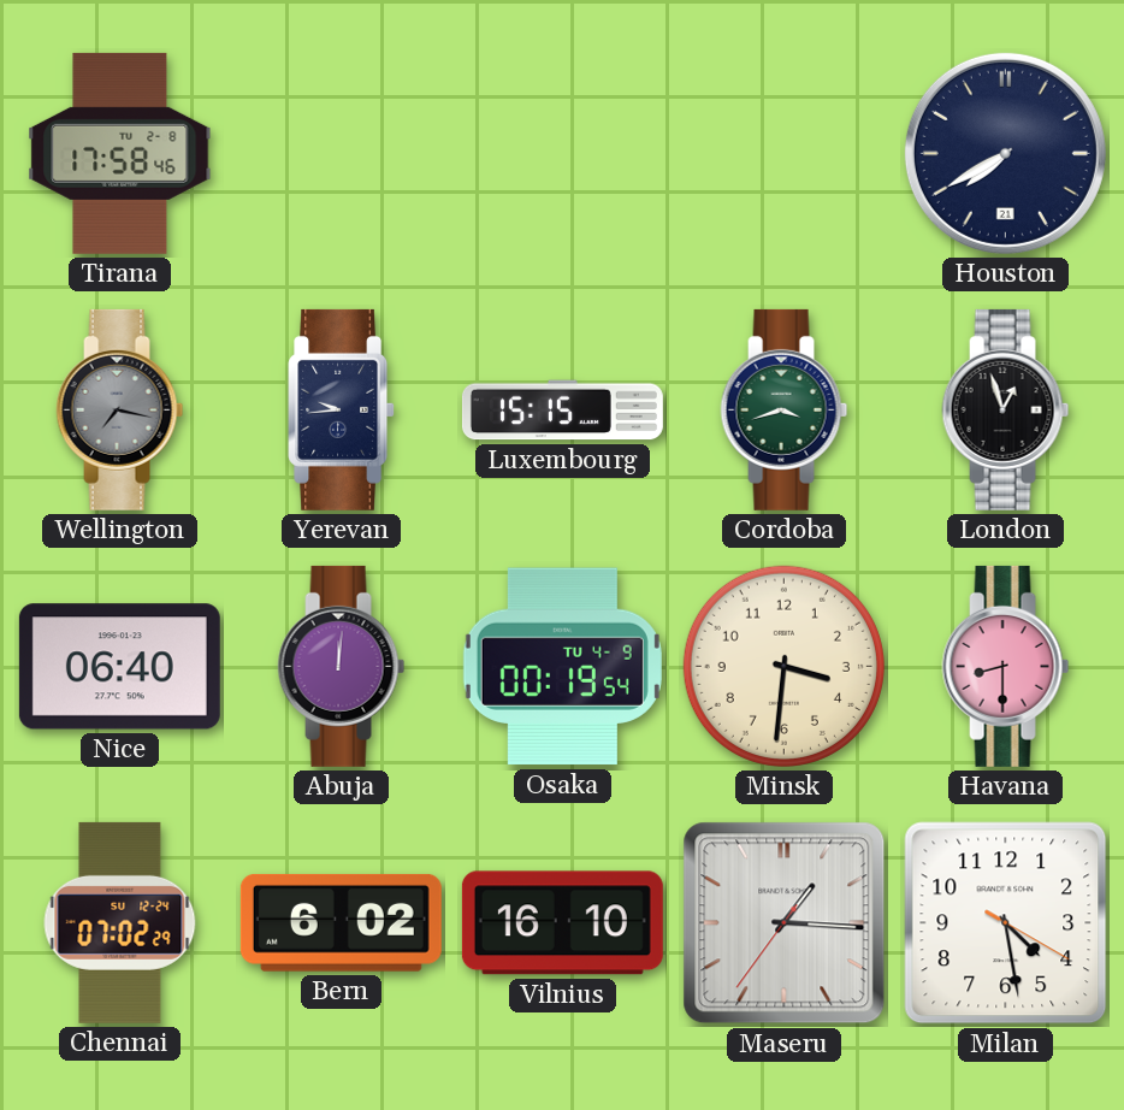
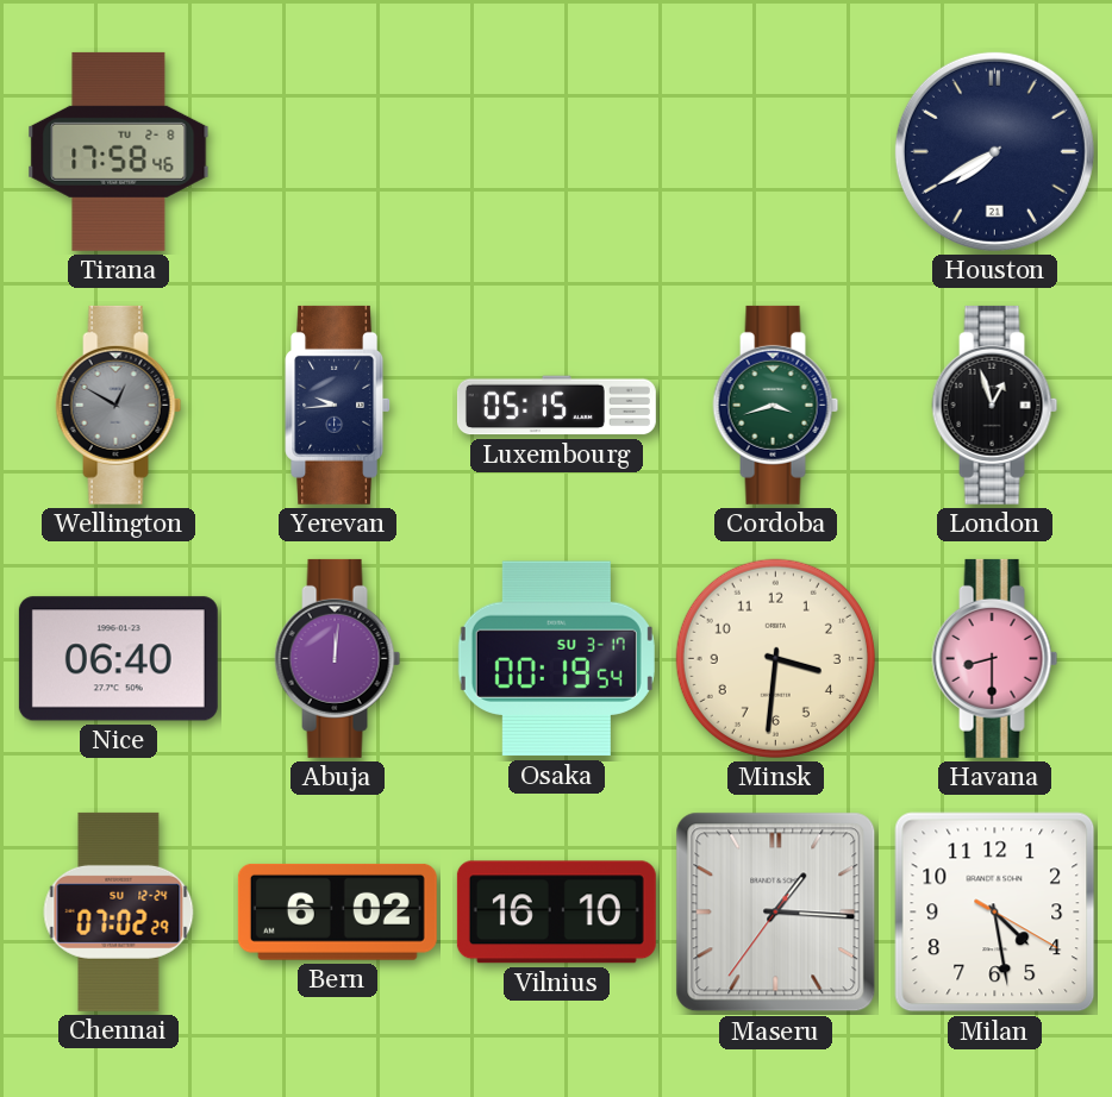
Wellington: 7:17 -> 12:50 (119, 405)
Luxembourg: 15:15 -> 05:15 (556, 406)
Osaka date: TU 4-9 -> SU 3-17 (556, 659)
